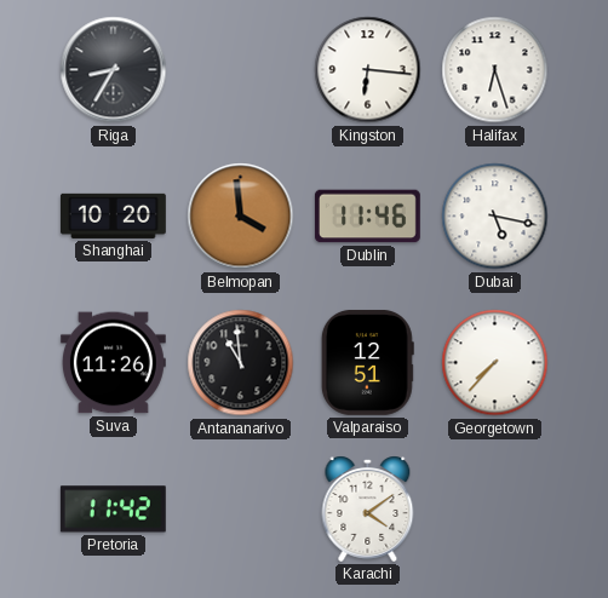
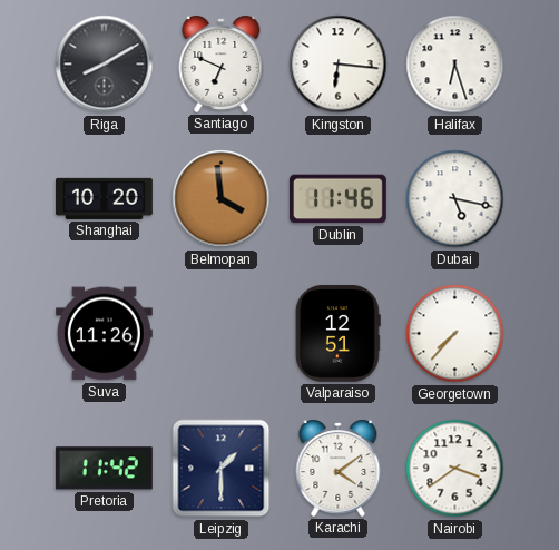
Riga: 8:35 -> 8:10 (105, 65)
Santiago: none -> 6:49 (222, 63)
Antananarivo: 10:59 -> none (241, 363)
Leipzig: none -> 1:30 (222, 469)
Nairobi: none -> 3:39 (455, 469)
